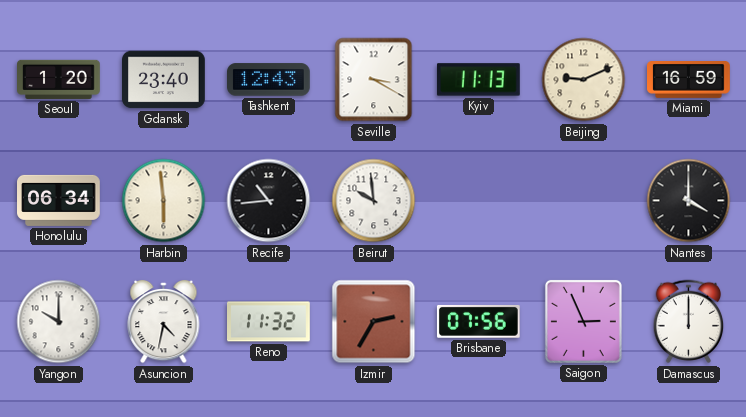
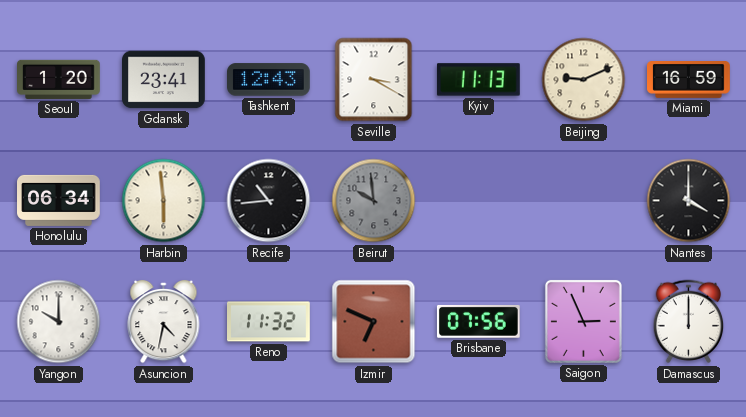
Gdansk: 23:40 -> 23:41 (164, 80)
Beirut dial: white -> grey (374, 201)
Izmir: 2:35 -> 6:49 (374, 322)
